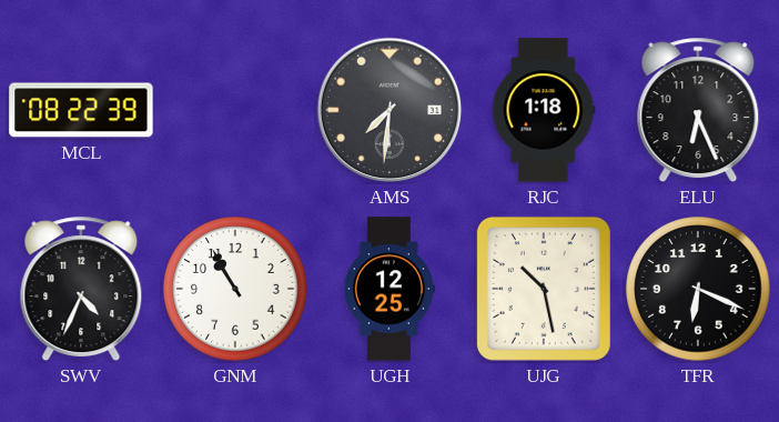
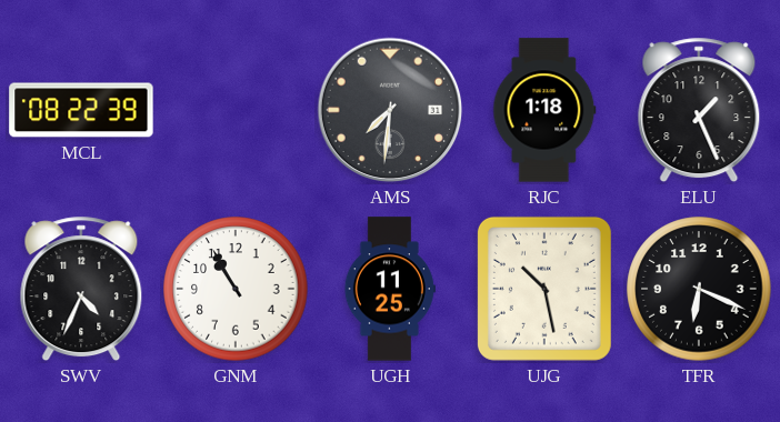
ELU: 6:26 -> 1:26 (699, 110)
UGH: 12:25 -> 11:25 (390, 289)
